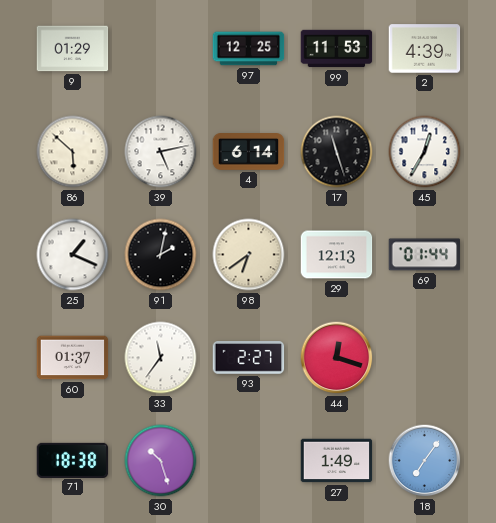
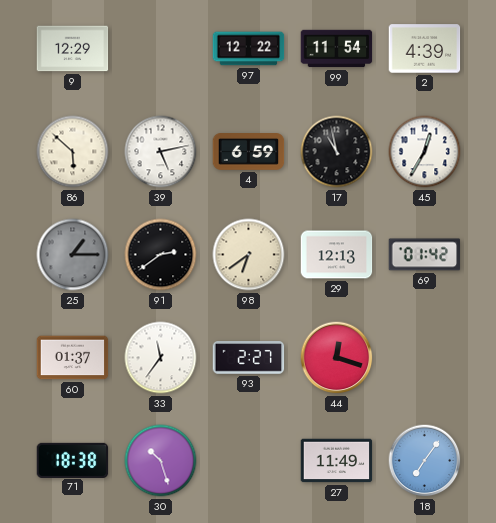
9: 01:29 -> 12:29 (73, 49)
97: 12:25 -> 12:22 (249, 49)
99: 11:53 -> 11:54 (337, 49)
4: 6:14 -> 6:59 (249, 152)
17: 11:27 -> 10:58 (337, 152)
25: 1:19 -> 1:15 (73, 255)
25 dial: white -> grey (73, 255)
91: 2:02 -> 2:39 (161, 255)
69: 01:44 -> 01:42 (425, 255)
27: 1:49 -> 11:49 (337, 461)
